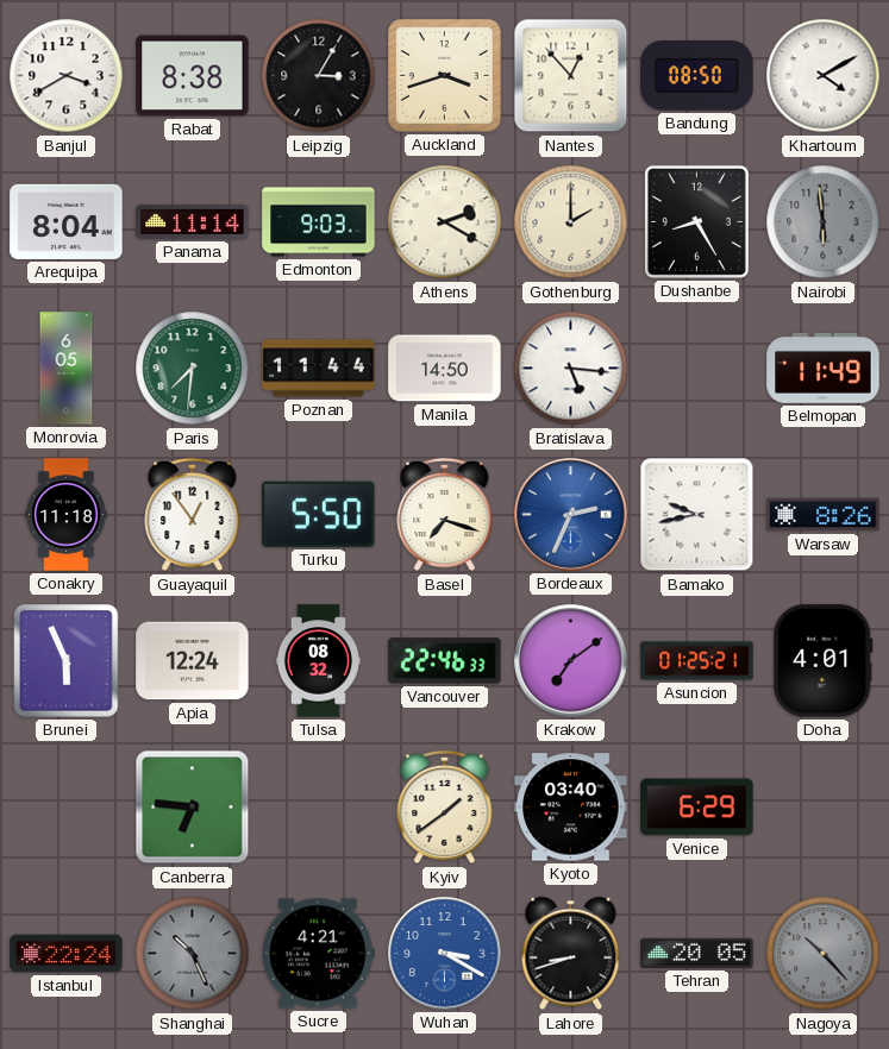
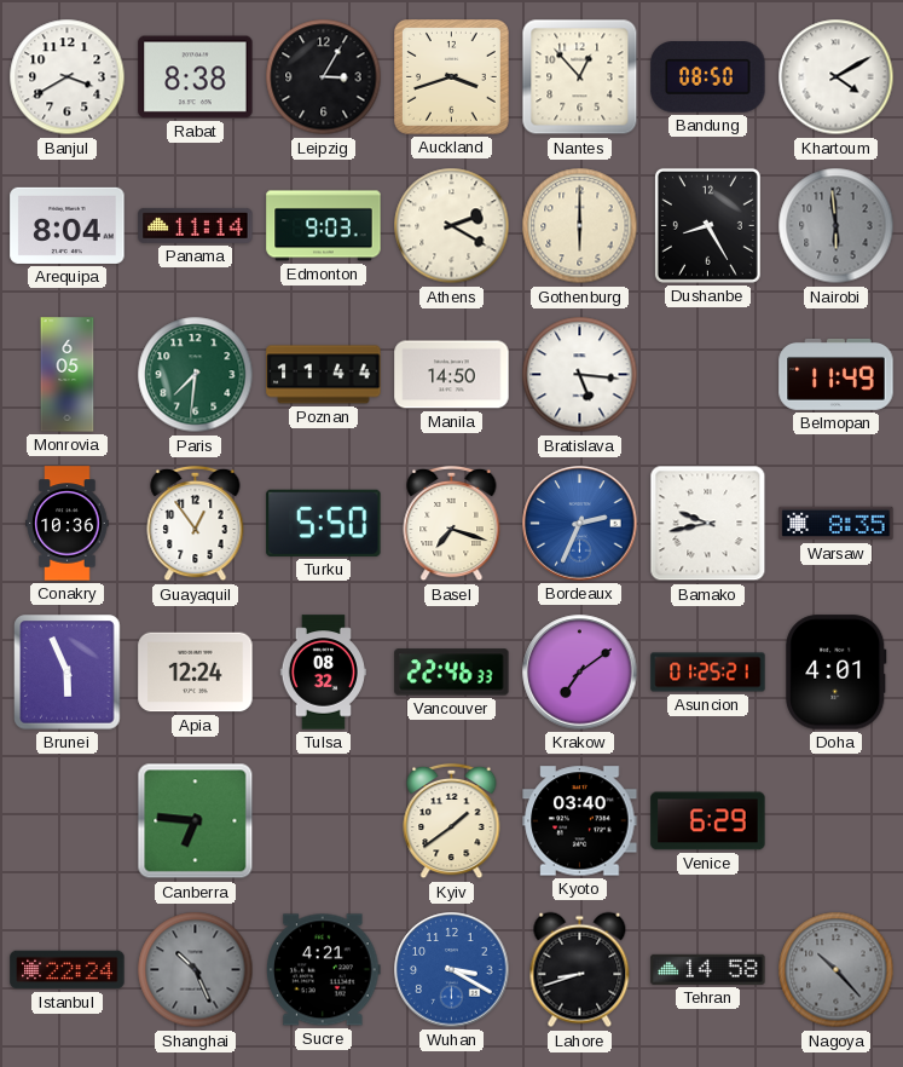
Gothenburg: 2:00 -> 6:00 (580, 226)
Conakry: 11:18 -> 10:36 (68, 524)
Warsaw: 8:26 -> 8:35 (837, 524)
Tehran: 20:05 -> 14:58 (708, 969)
